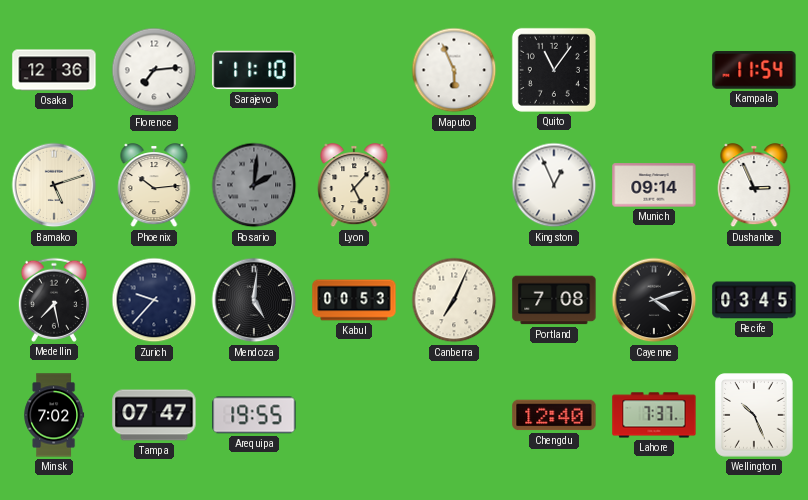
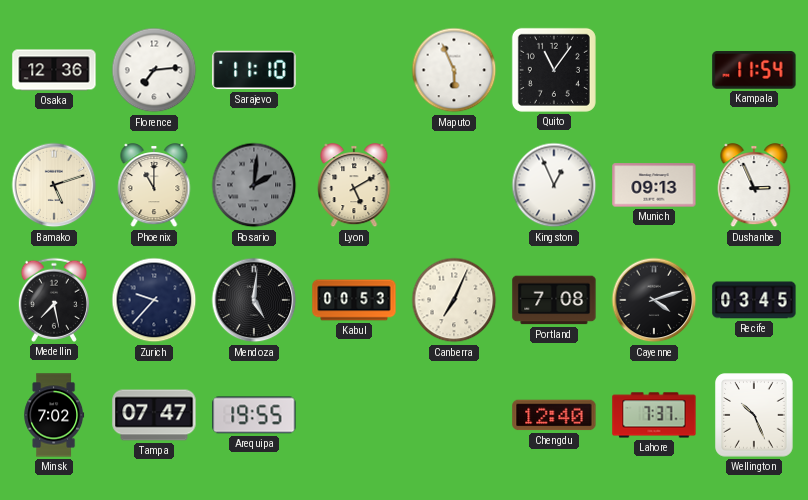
Phoenix: 10:14 -> 11:00 (154, 186)
Lyon: 5:07 -> 5:10 (354, 186)
Munich: 09:14 -> 09:13 (654, 185)
